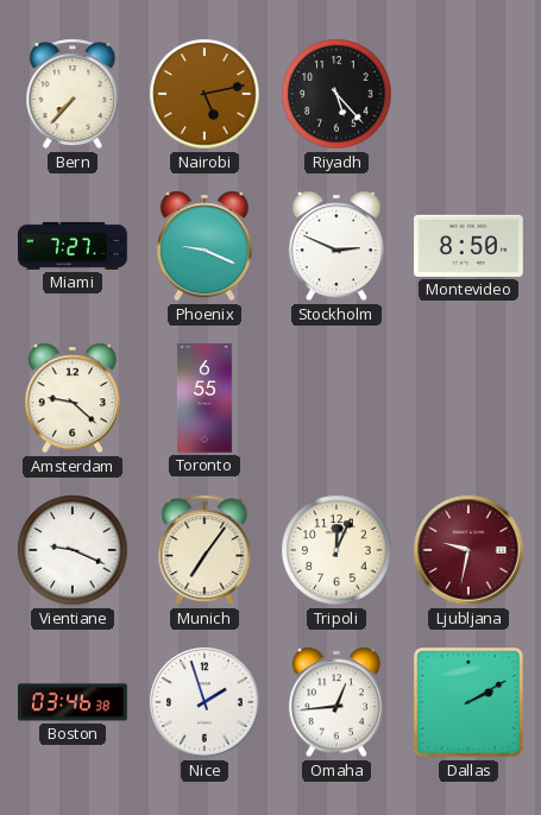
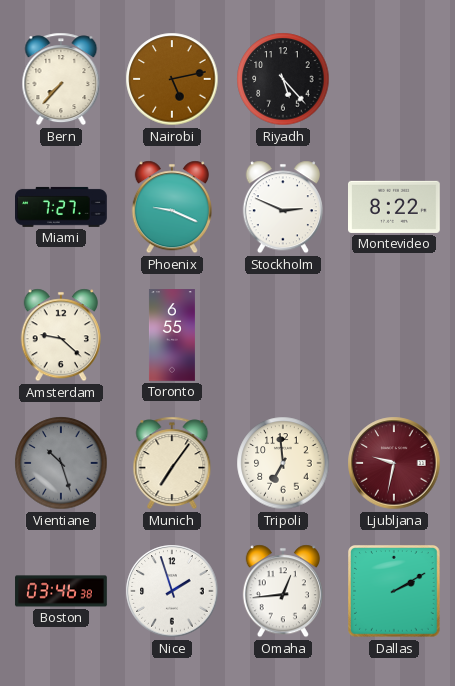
Montevideo: 8:50 -> 8:22 (395, 207)
Vientiane: 9:19 -> 10:27 (61, 463)
Vientiane dial: white -> grey (61, 463)
Tripoli: 12:04 -> 6:59 (283, 463)
